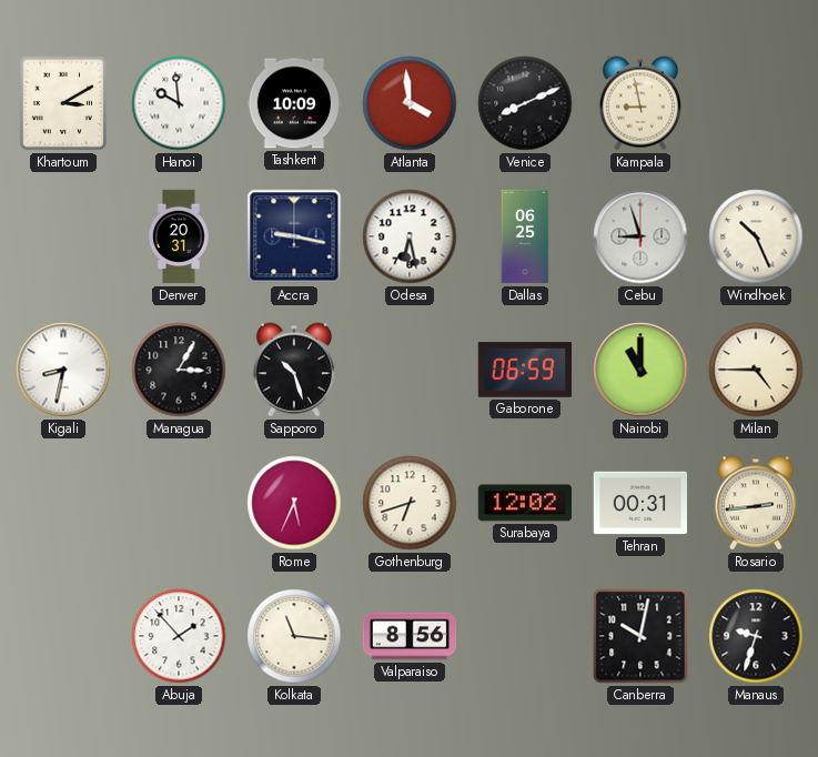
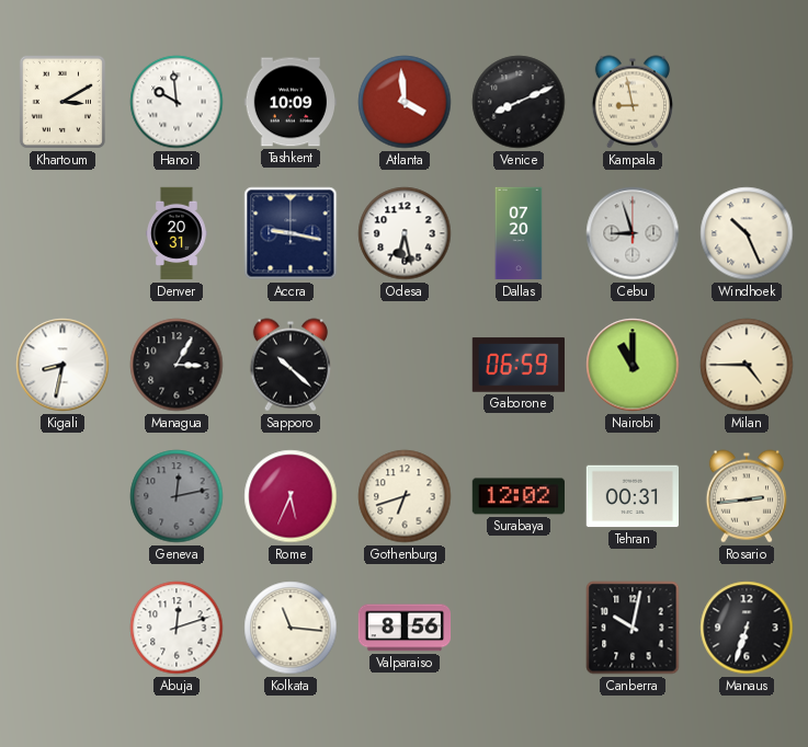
Dallas: 06:25 -> 07:20 (519, 233)
Sapporo: 10:27 -> 10:22 (289, 365)
Geneva: none -> 12:13 (177, 496)
Abuja: 1:53 -> 12:12 (177, 628)
Manaus: 9:33 -> 6:33 (747, 628)
